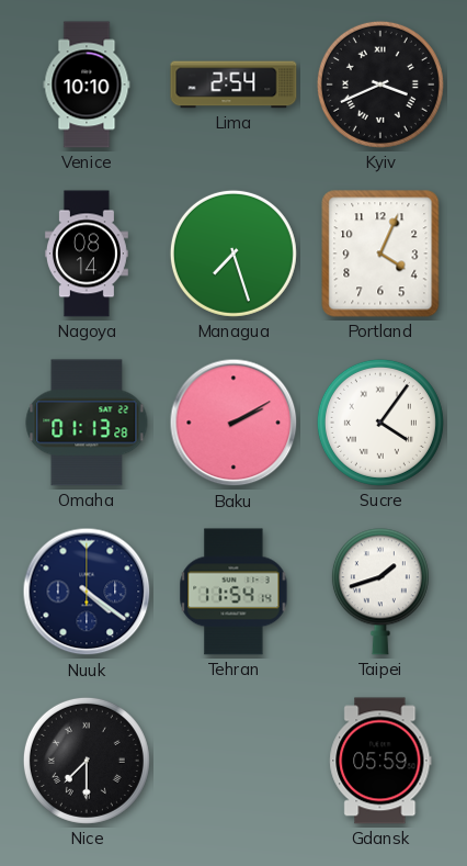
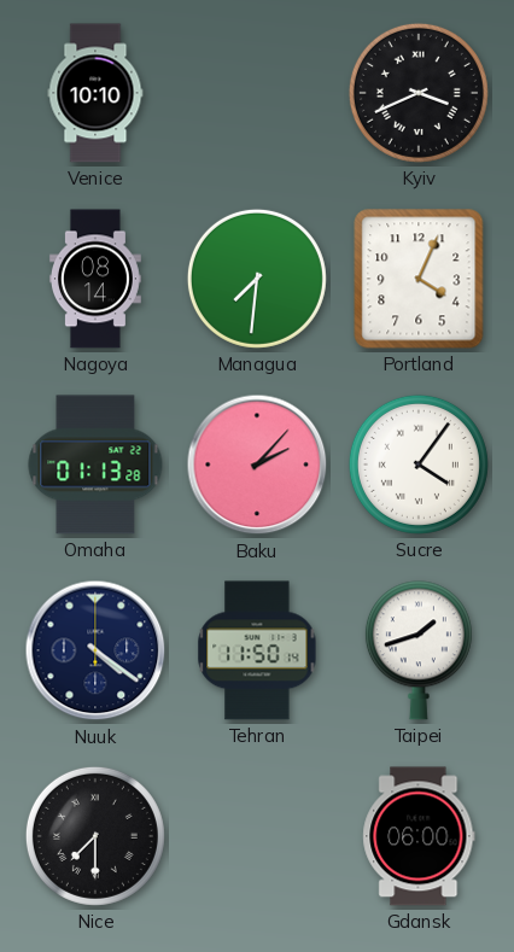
Lima: 2:54 -> none (233, 85)
Managua: 7:27 -> 7:31 (257, 279)
Baku: 2:10 -> 2:07 (257, 465)
Tehran: 11:54 -> 11:50 (257, 650)
Gdansk: 05:59 -> 06:00 (419, 836)
